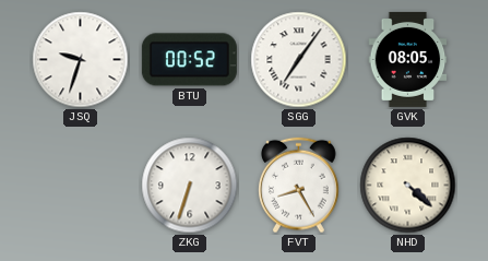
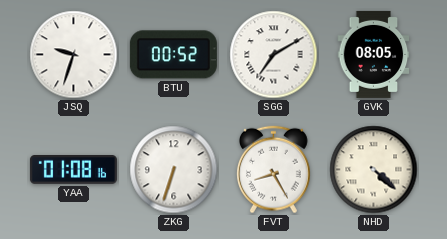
SGG: 7:06 -> 7:10 (274, 55)
YAA: none -> 01:08 (73, 170)
